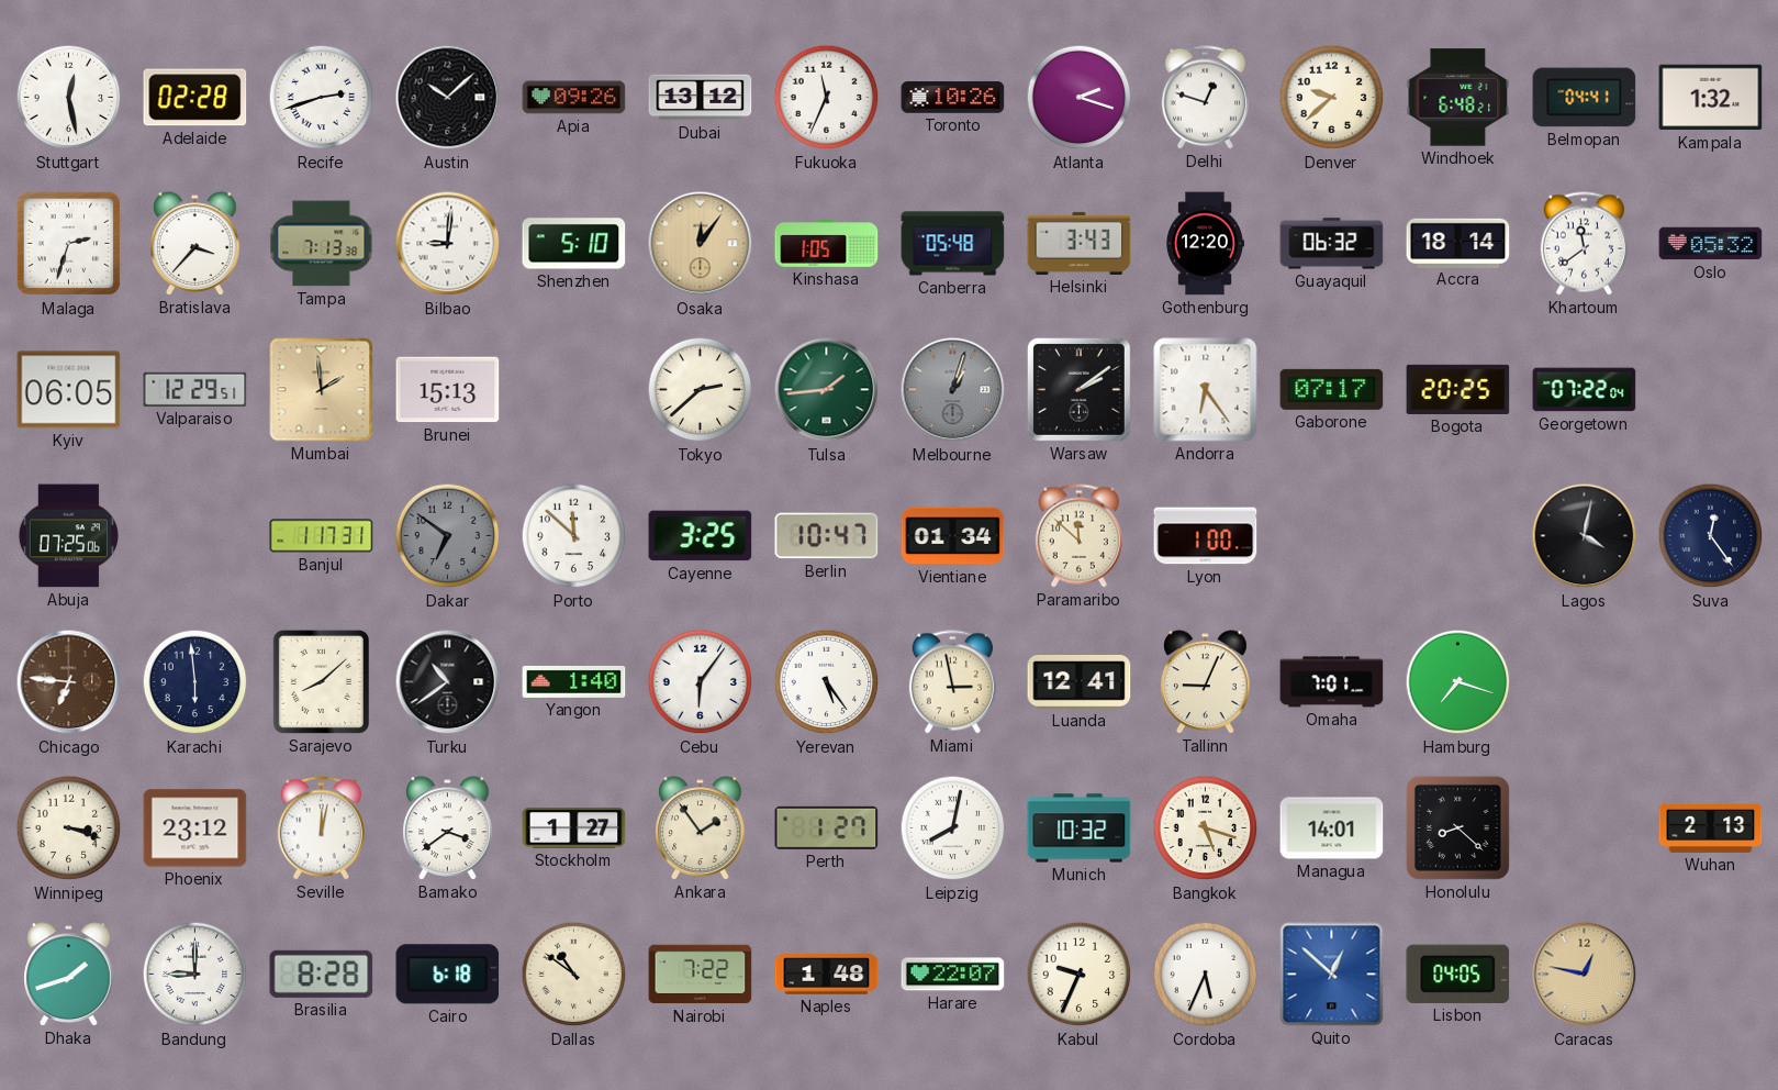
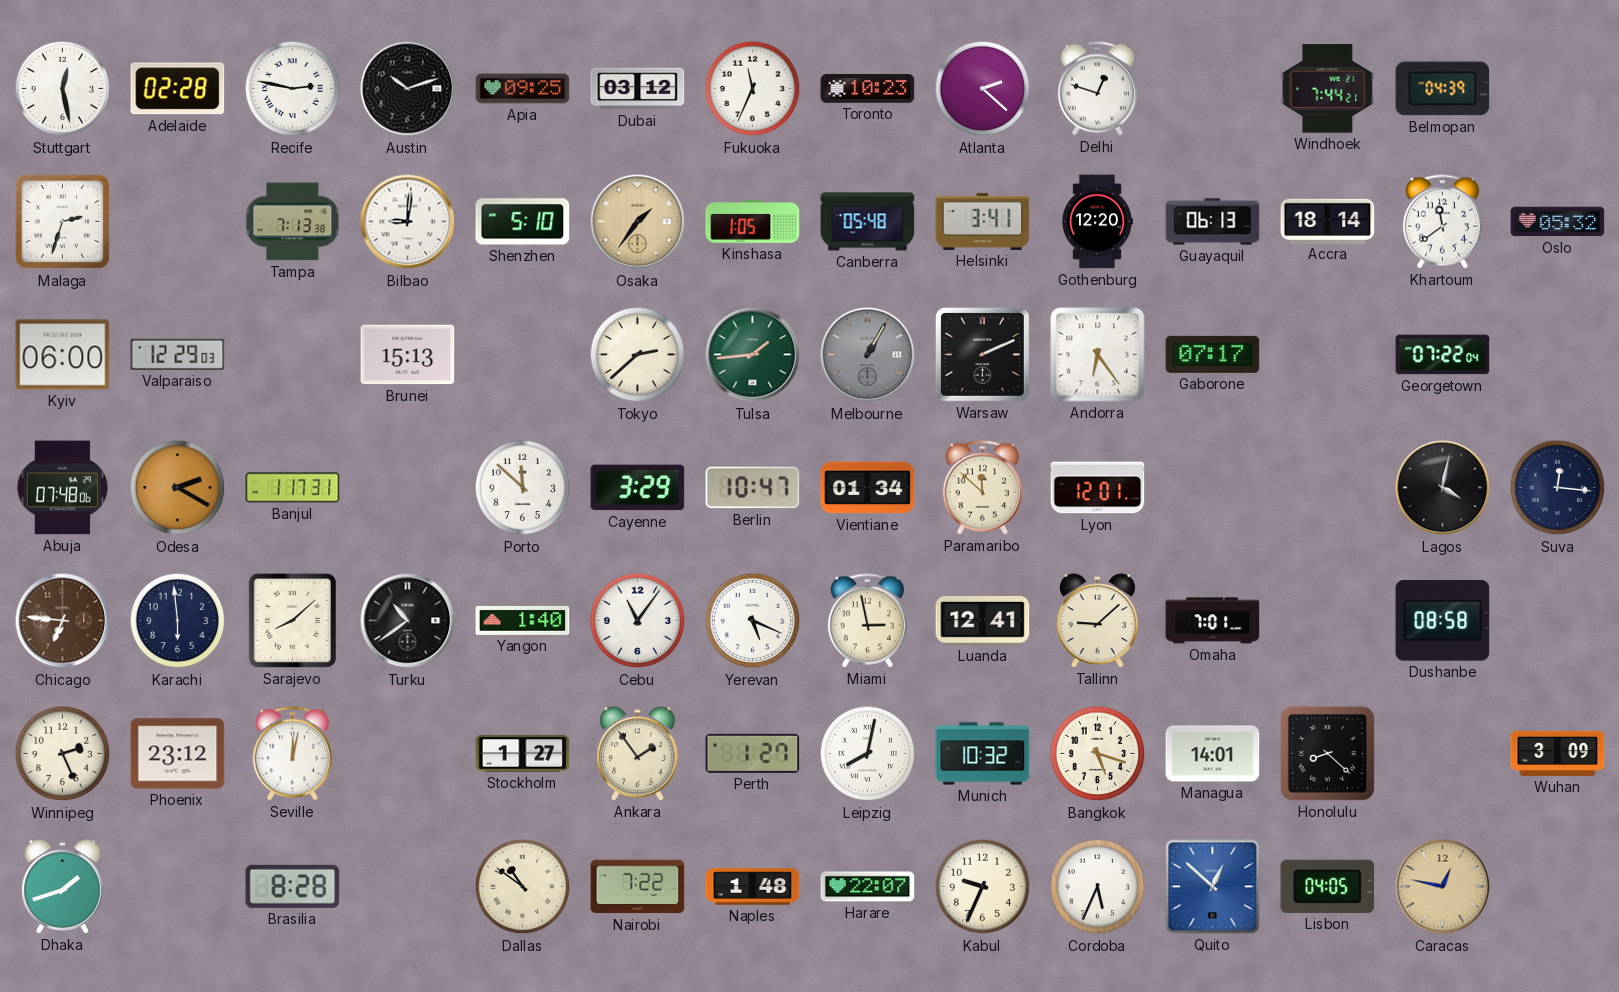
Recife: 2:42 -> 2:47 (293, 89)
Austin: 10:08 -> 10:12 (408, 89)
Apia: 09:26 -> 09:25 (523, 89)
Dubai: 13:12 -> 03:12 (638, 89)
Toronto: 10:26 -> 10:23 (868, 89)
Atlanta: 2:18 -> 2:22 (983, 89)
Denver: 9:38 -> none (1332, 98)
Windhoek: 6:48 -> 7:44 (1328, 89)
Belmopan: 04:41 -> 04:39 (1443, 89)
Kampala: 1:32 -> none (1711, 98)
Bratislava: 3:37 -> none (195, 244)
Osaka: 12:06 -> 1:36 (638, 222)
Helsinki: 3:43 -> 3:41 (983, 221)
Guayaquil: 06:32 -> 06:13 (1213, 222)
Kyiv: 06:05 -> 06:00 (63, 355)
Valparaiso: 12:29:51 -> 12:29:03 (178, 354)
Mumbai: 1:59 -> none (322, 390)
Melbourne: 1:03 -> 1:05 (868, 355)
Warsaw: 2:09 -> 2:11 (982, 354)
Bogota: 20:25 -> none (1458, 389)
Abuja: 07:25 -> 07:48 (62, 488)
Odesa: none -> 2:20 (178, 488)
Dakar: 6:51 -> none (448, 536)
Cayenne: 3:25 -> 3:29 (638, 488)
Lyon: 1:00 -> 12:01 (1098, 488)
Suva: 12:24 -> 12:16 (1558, 488)
Cebu: 6:06 -> 11:06 (638, 621)
Yerevan: 5:24 -> 5:19 (753, 621)
Tallinn: 9:04 -> 9:08 (1098, 621)
Hamburg: 7:18 -> none (1458, 682)
Dushanbe: none -> 08:58 (1443, 621)
Winnipeg: 3:18 -> 2:26 (63, 754)
Bamako: 3:39 -> none (448, 828)
Wuhan: 2:13 -> 3:09 (1558, 753)
Bandung: 9:00 -> none (195, 975)
Cairo: 6:18 -> none (448, 975)
